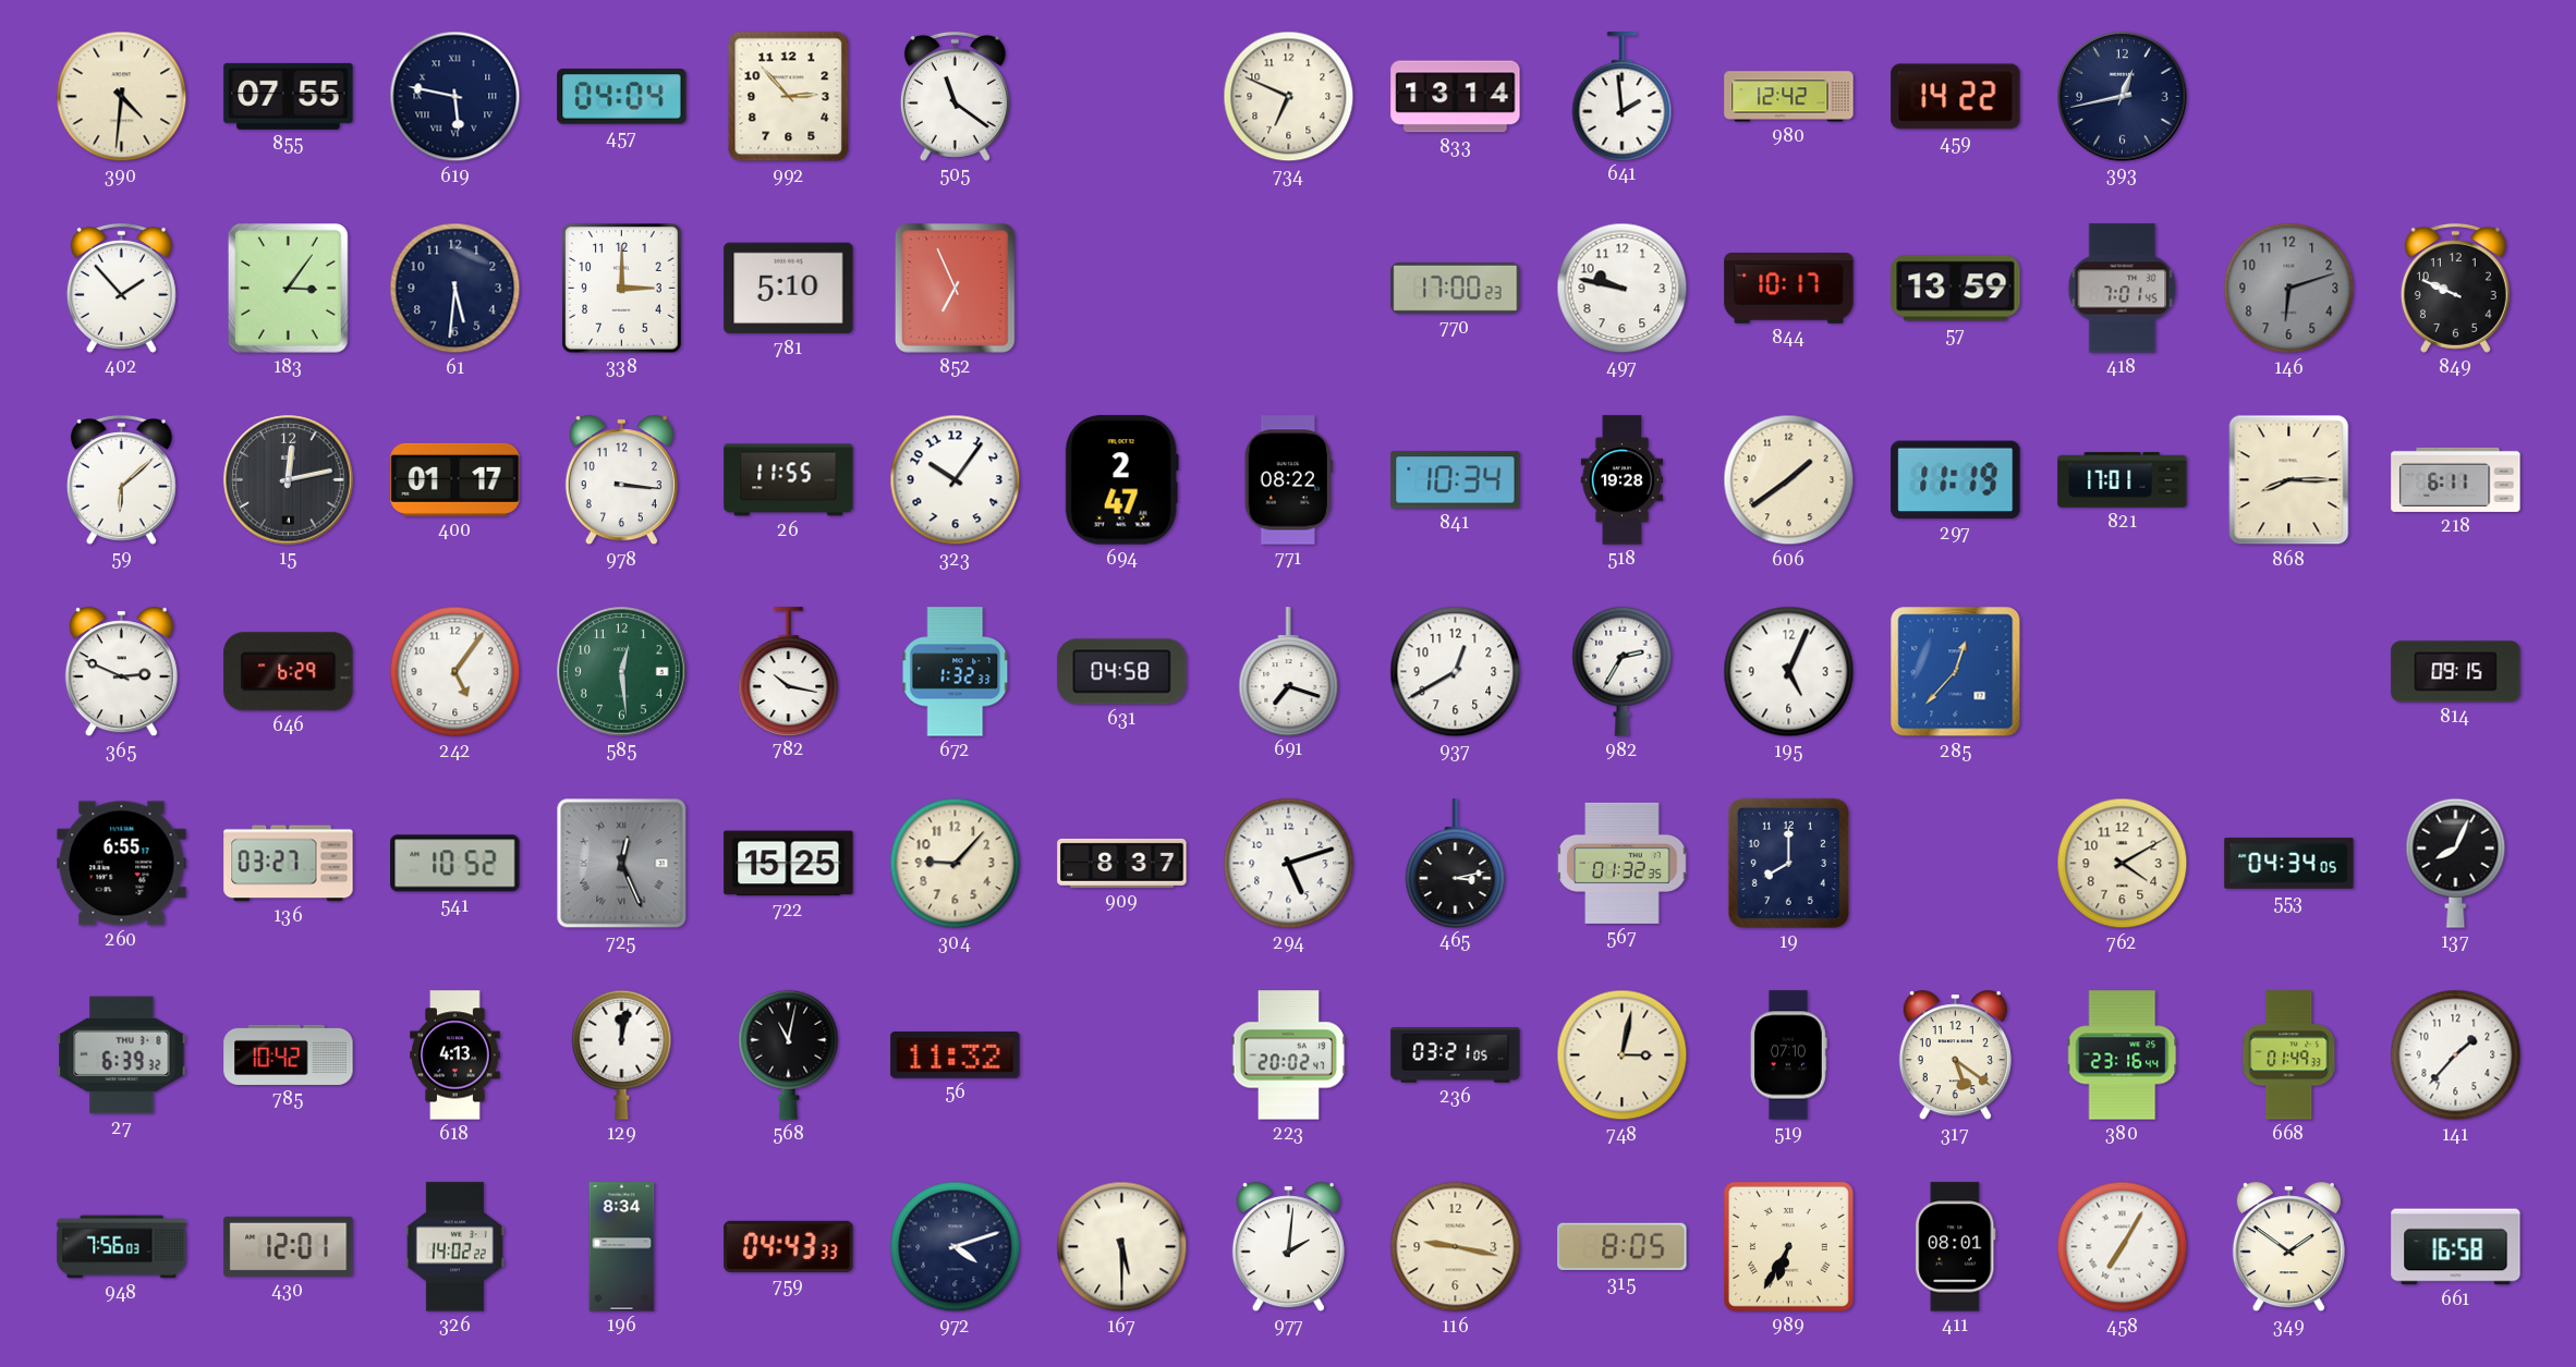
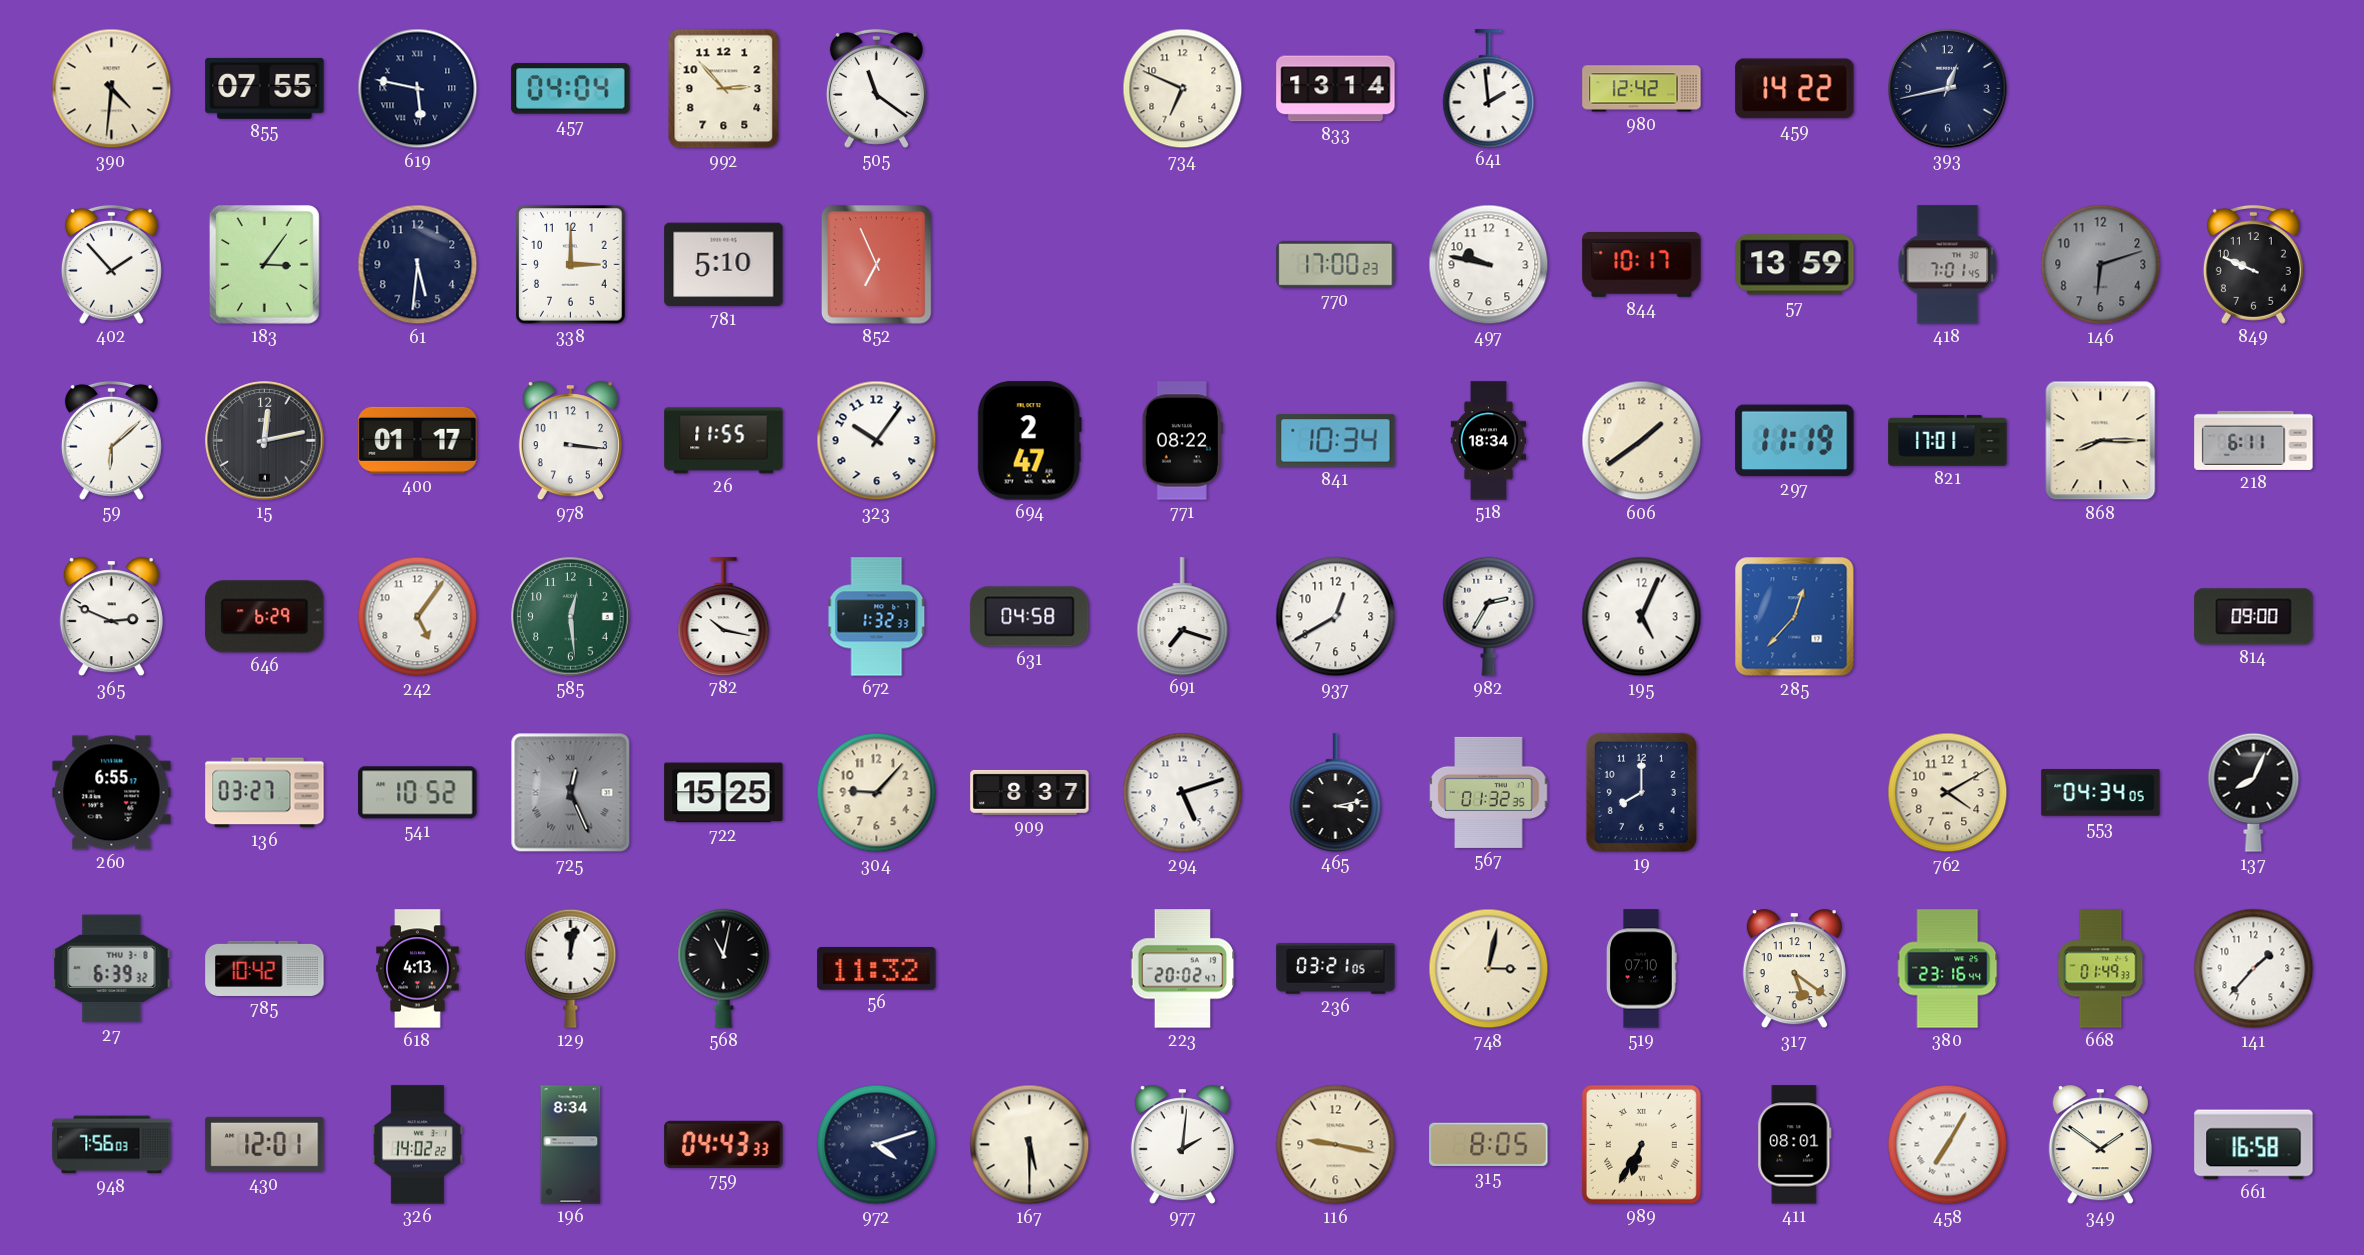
518: 19:28 -> 18:34 (1489, 441)
814: 09:15 -> 09:00 (2254, 617)
